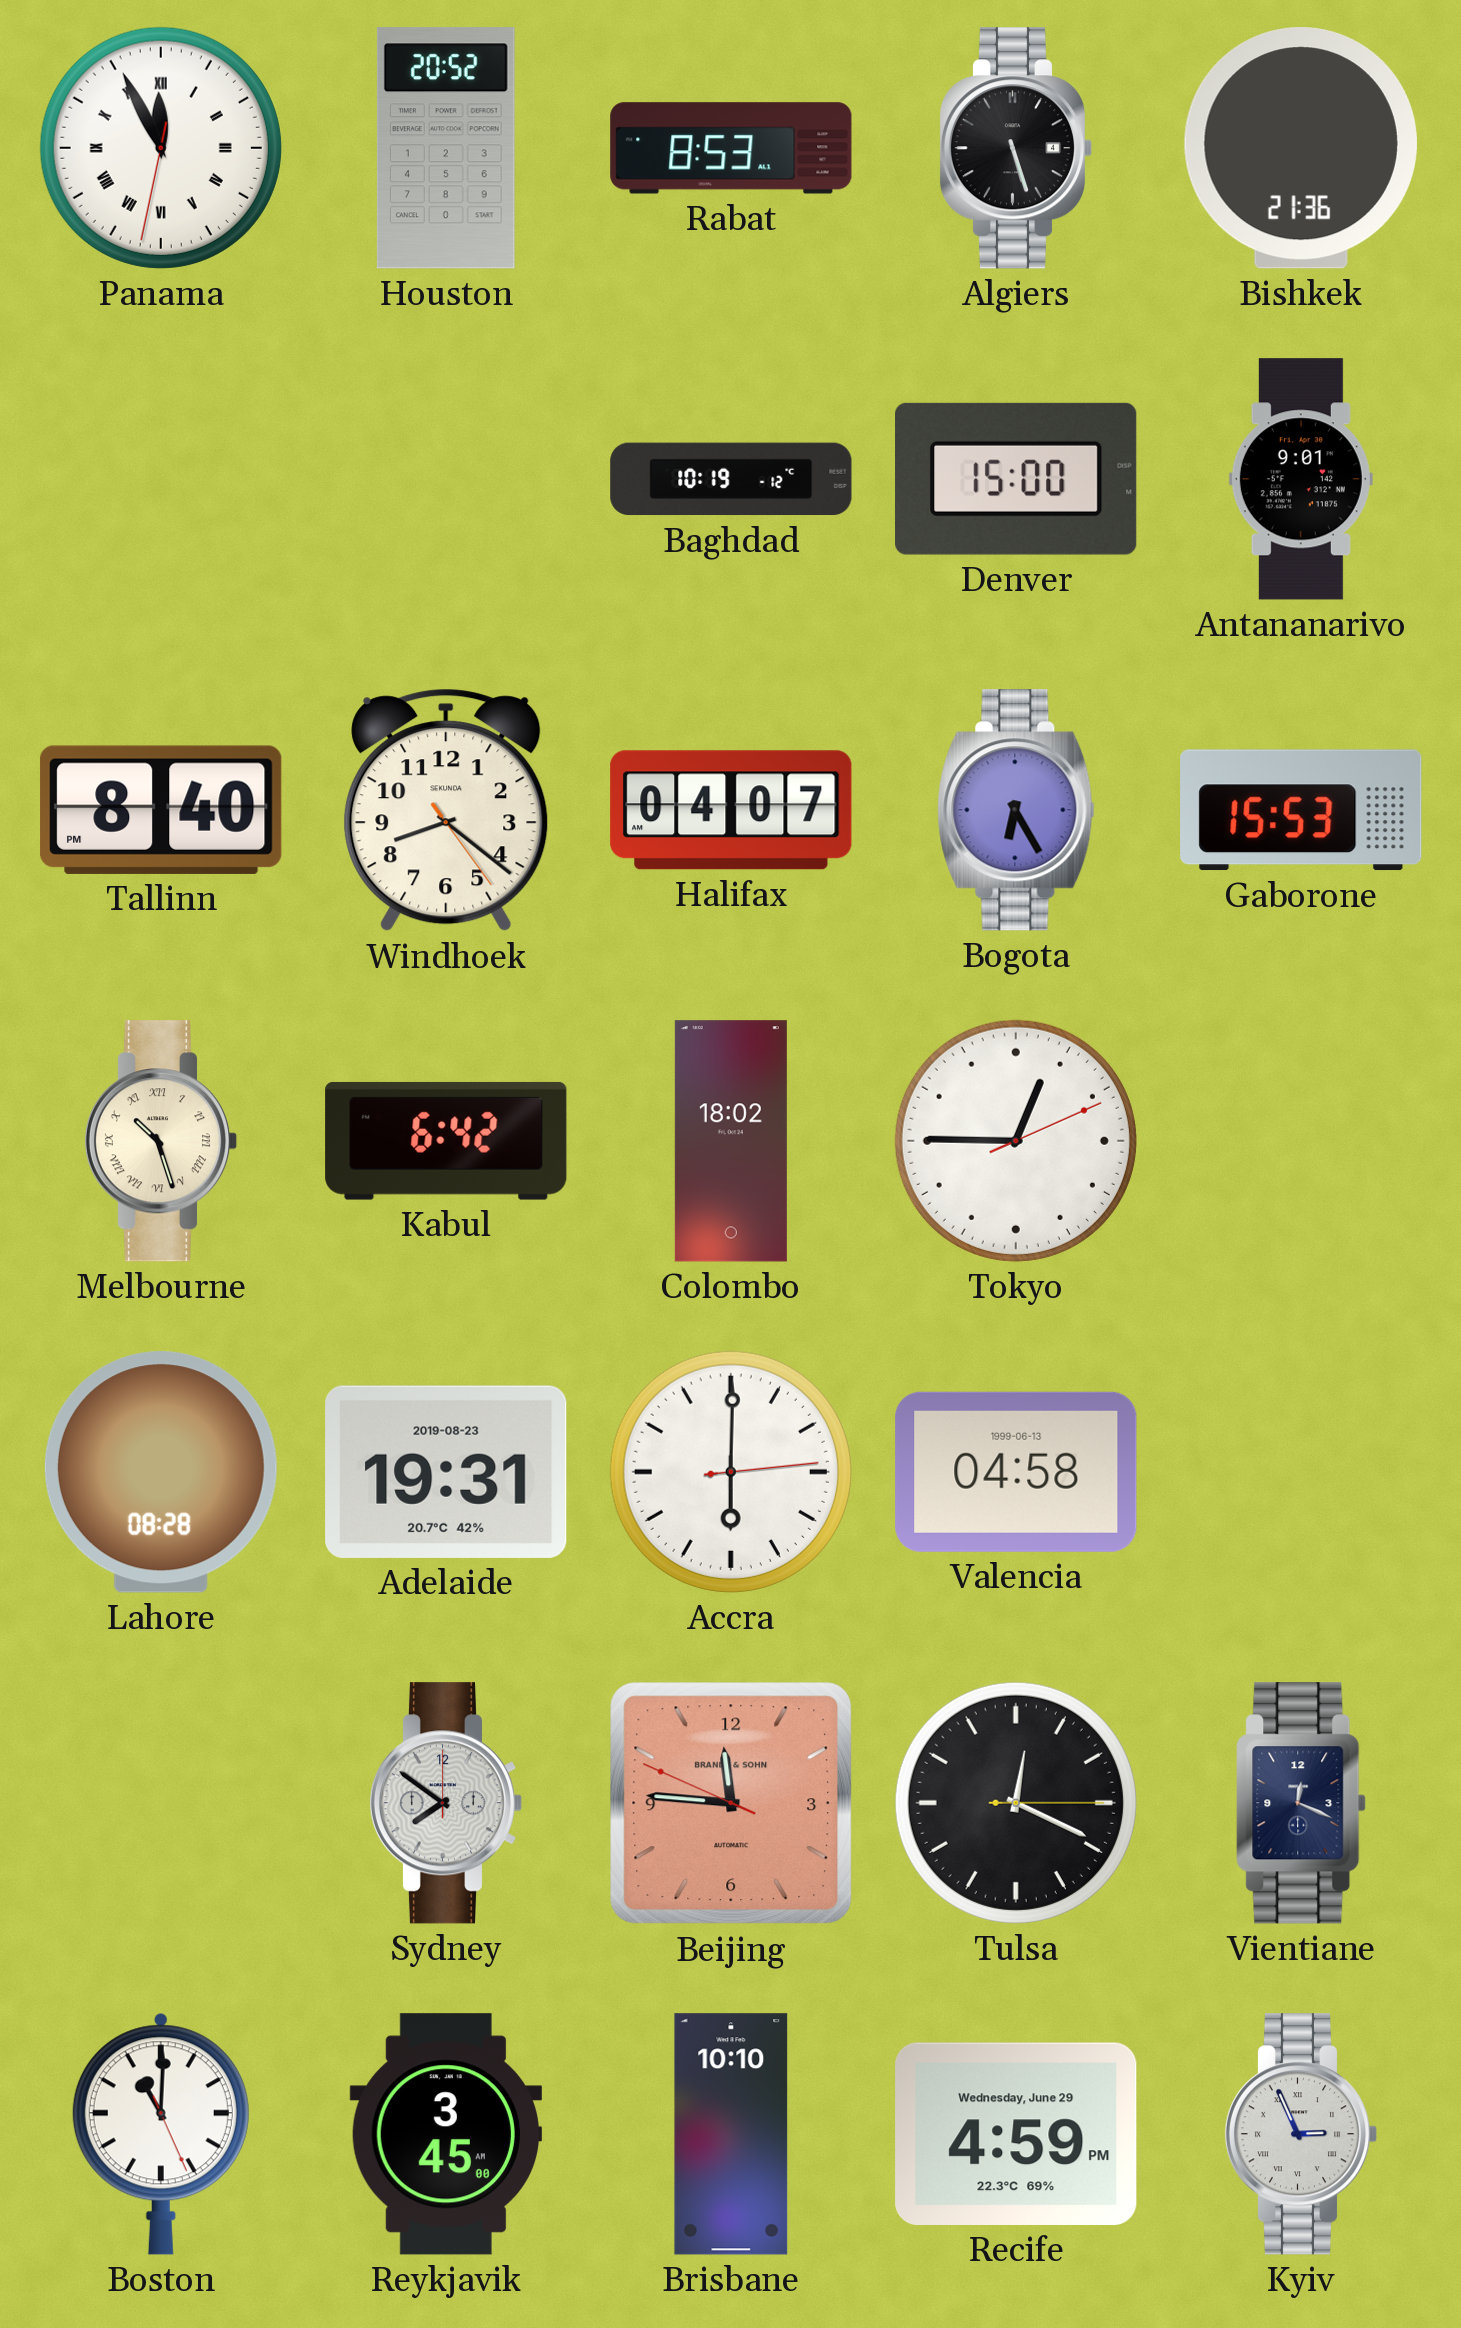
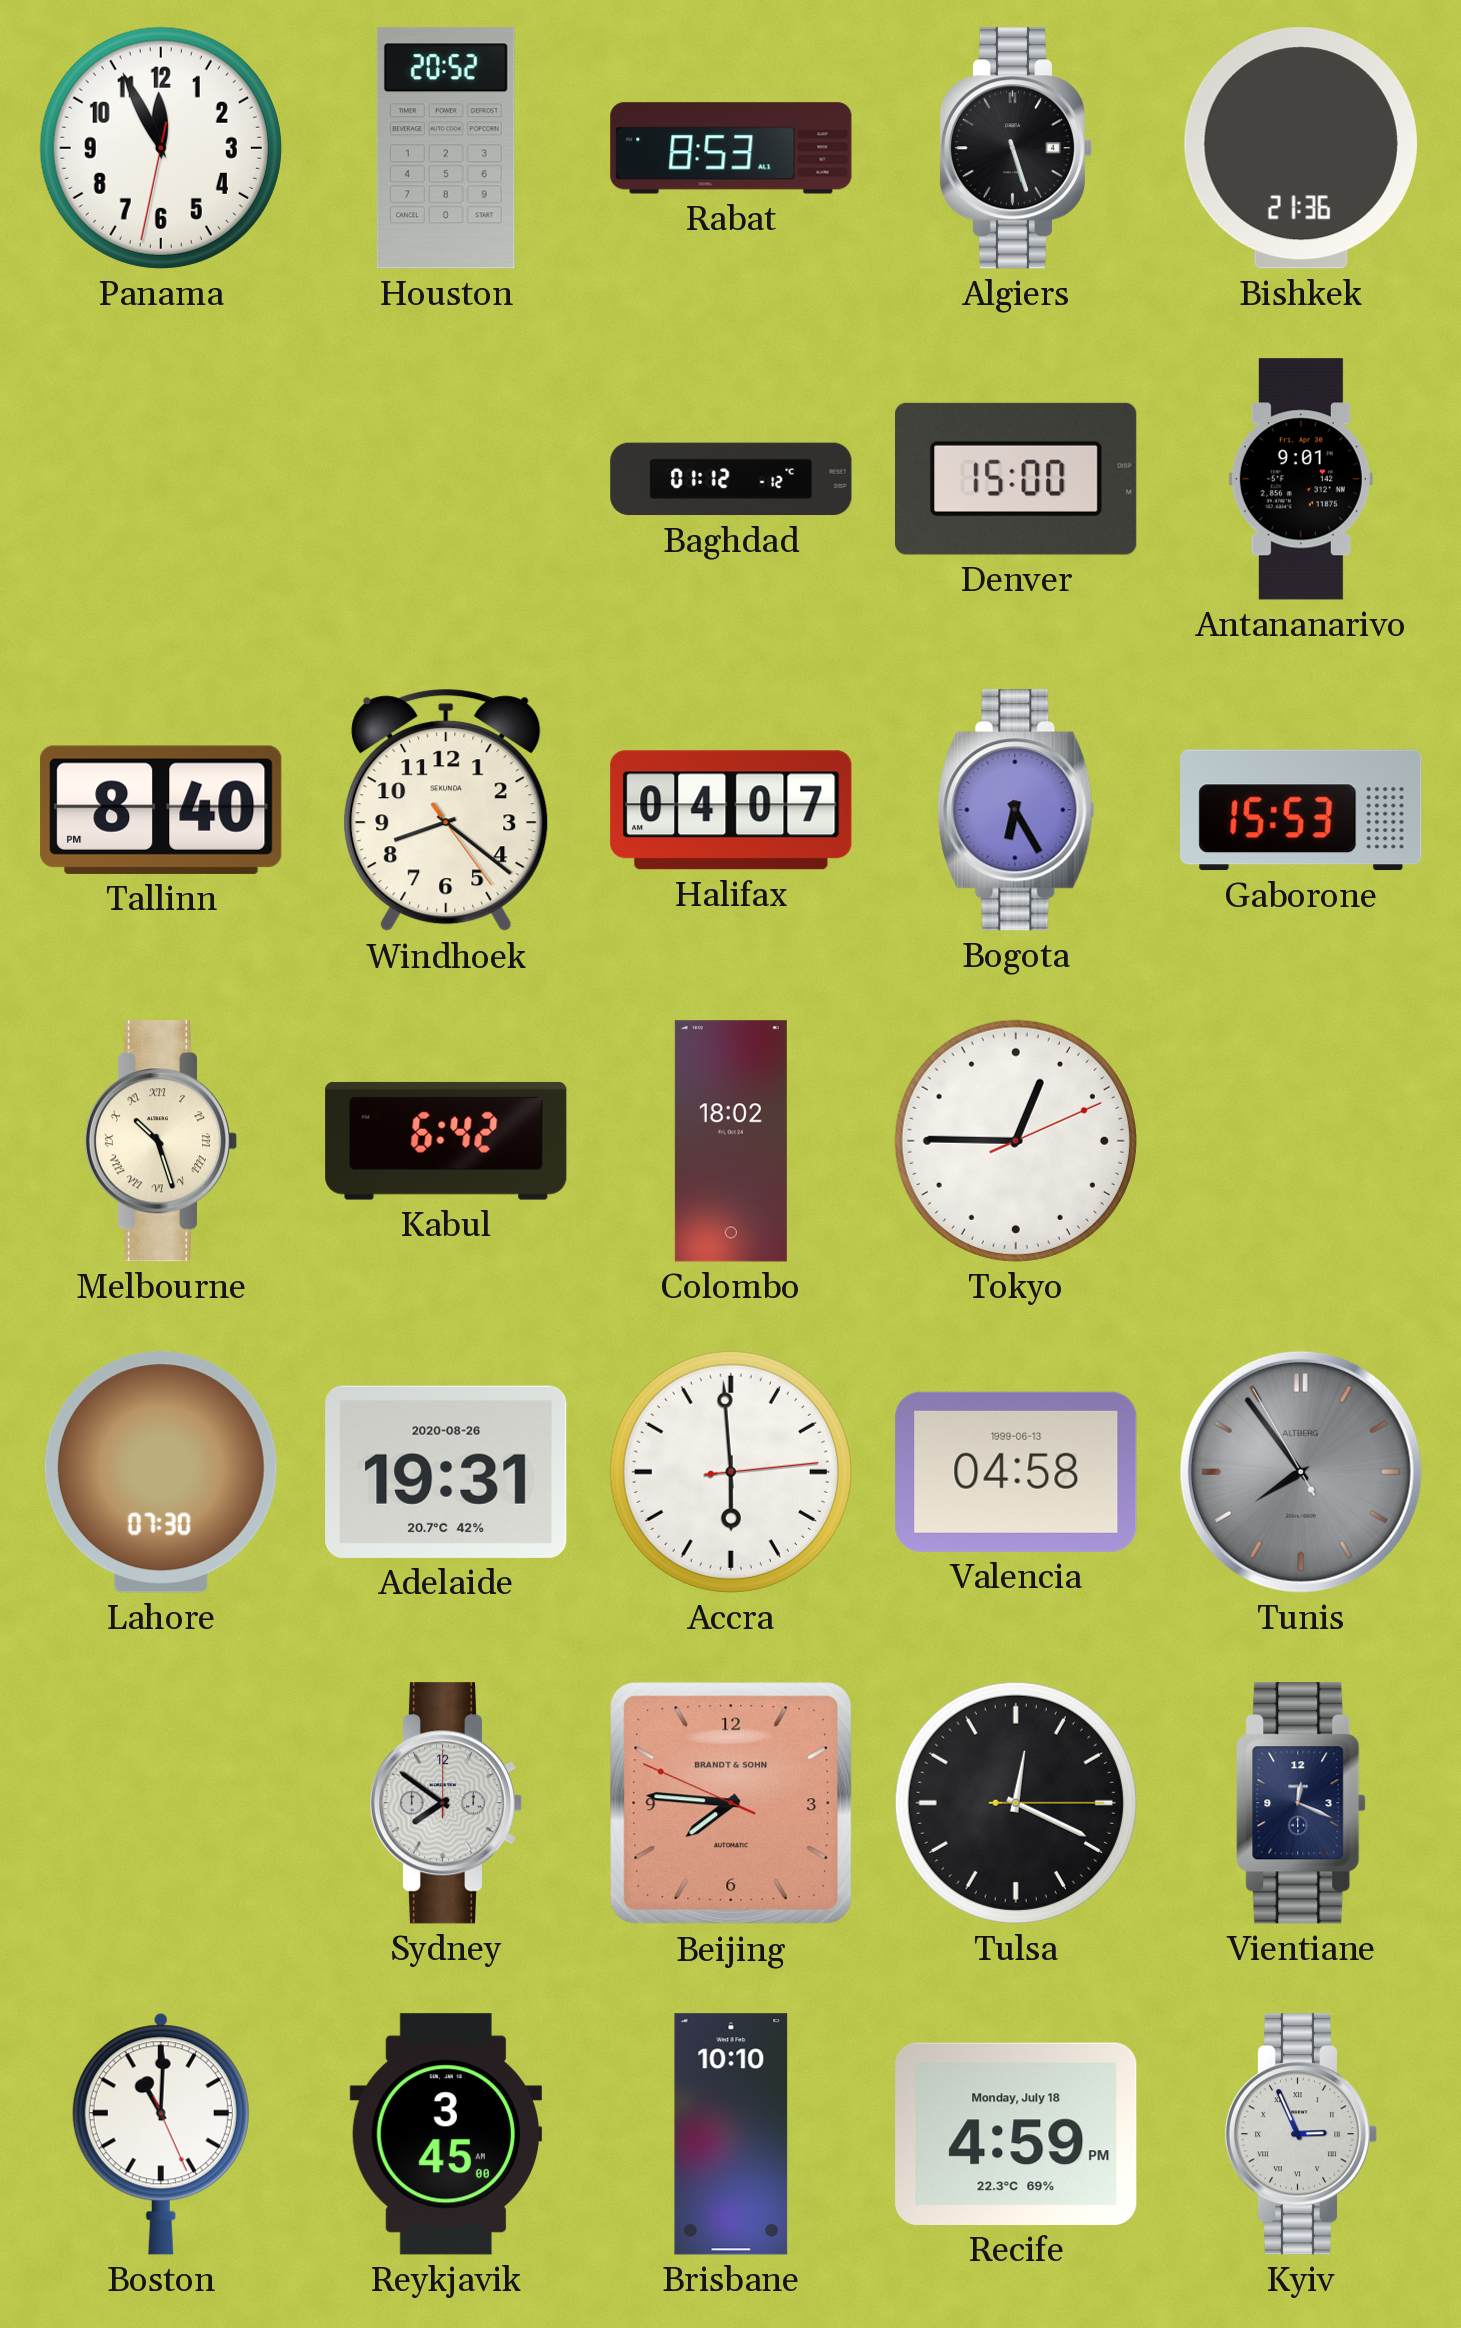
Panama numerals: Roman -> Arabic (161, 148)
Baghdad: 10:19 -> 01:12 (731, 479)
Lahore: 08:28 -> 07:30 (161, 1472)
Adelaide date: 2019-08-23 -> 2020-08-26 (446, 1472)
Accra: 6:00 -> 5:59 (731, 1472)
Tunis: none -> 7:53 (1301, 1472)
Beijing: 11:45 -> 7:45 (731, 1803)
Recife date: Wednesday, June 29 -> Monday, July 18 (1016, 2134)
